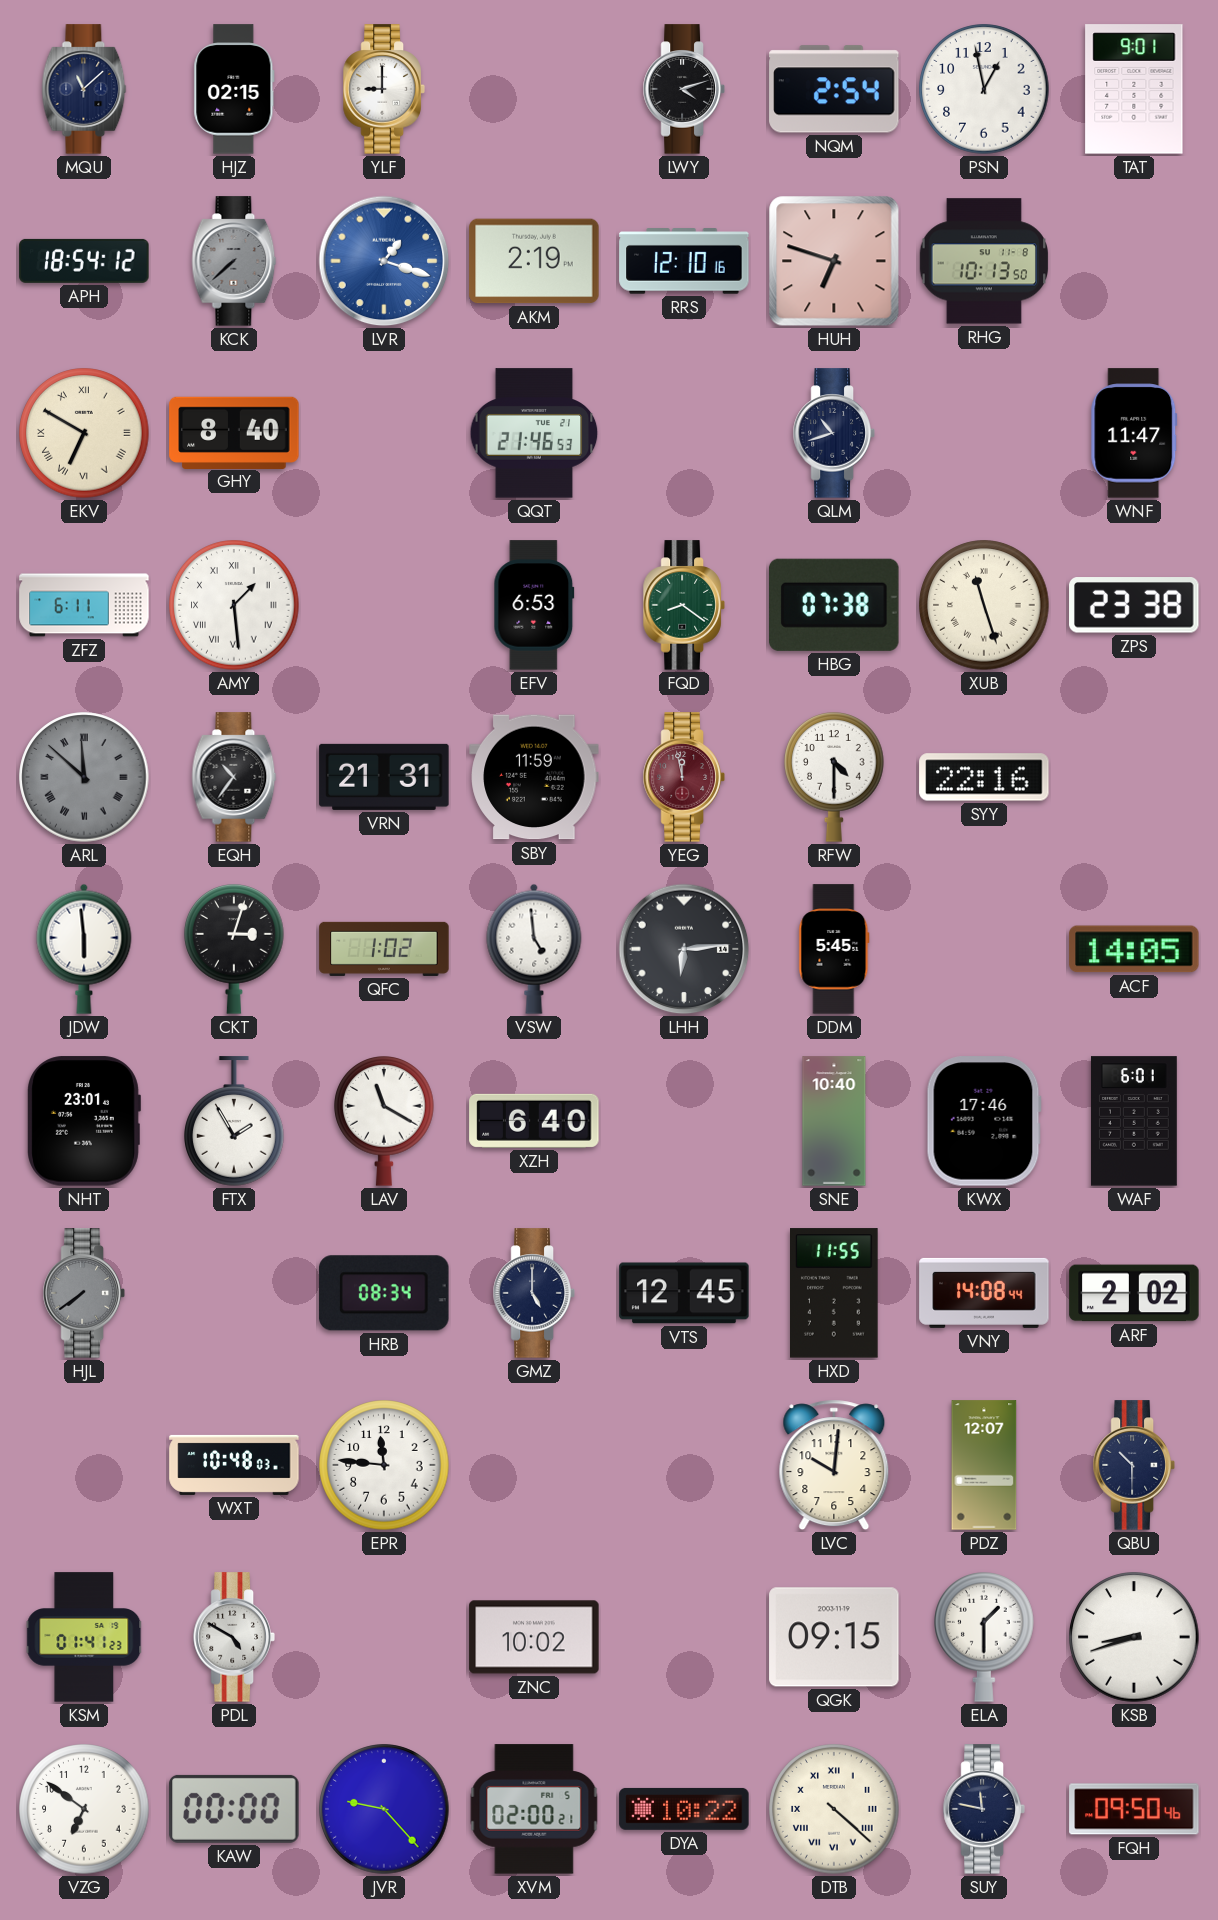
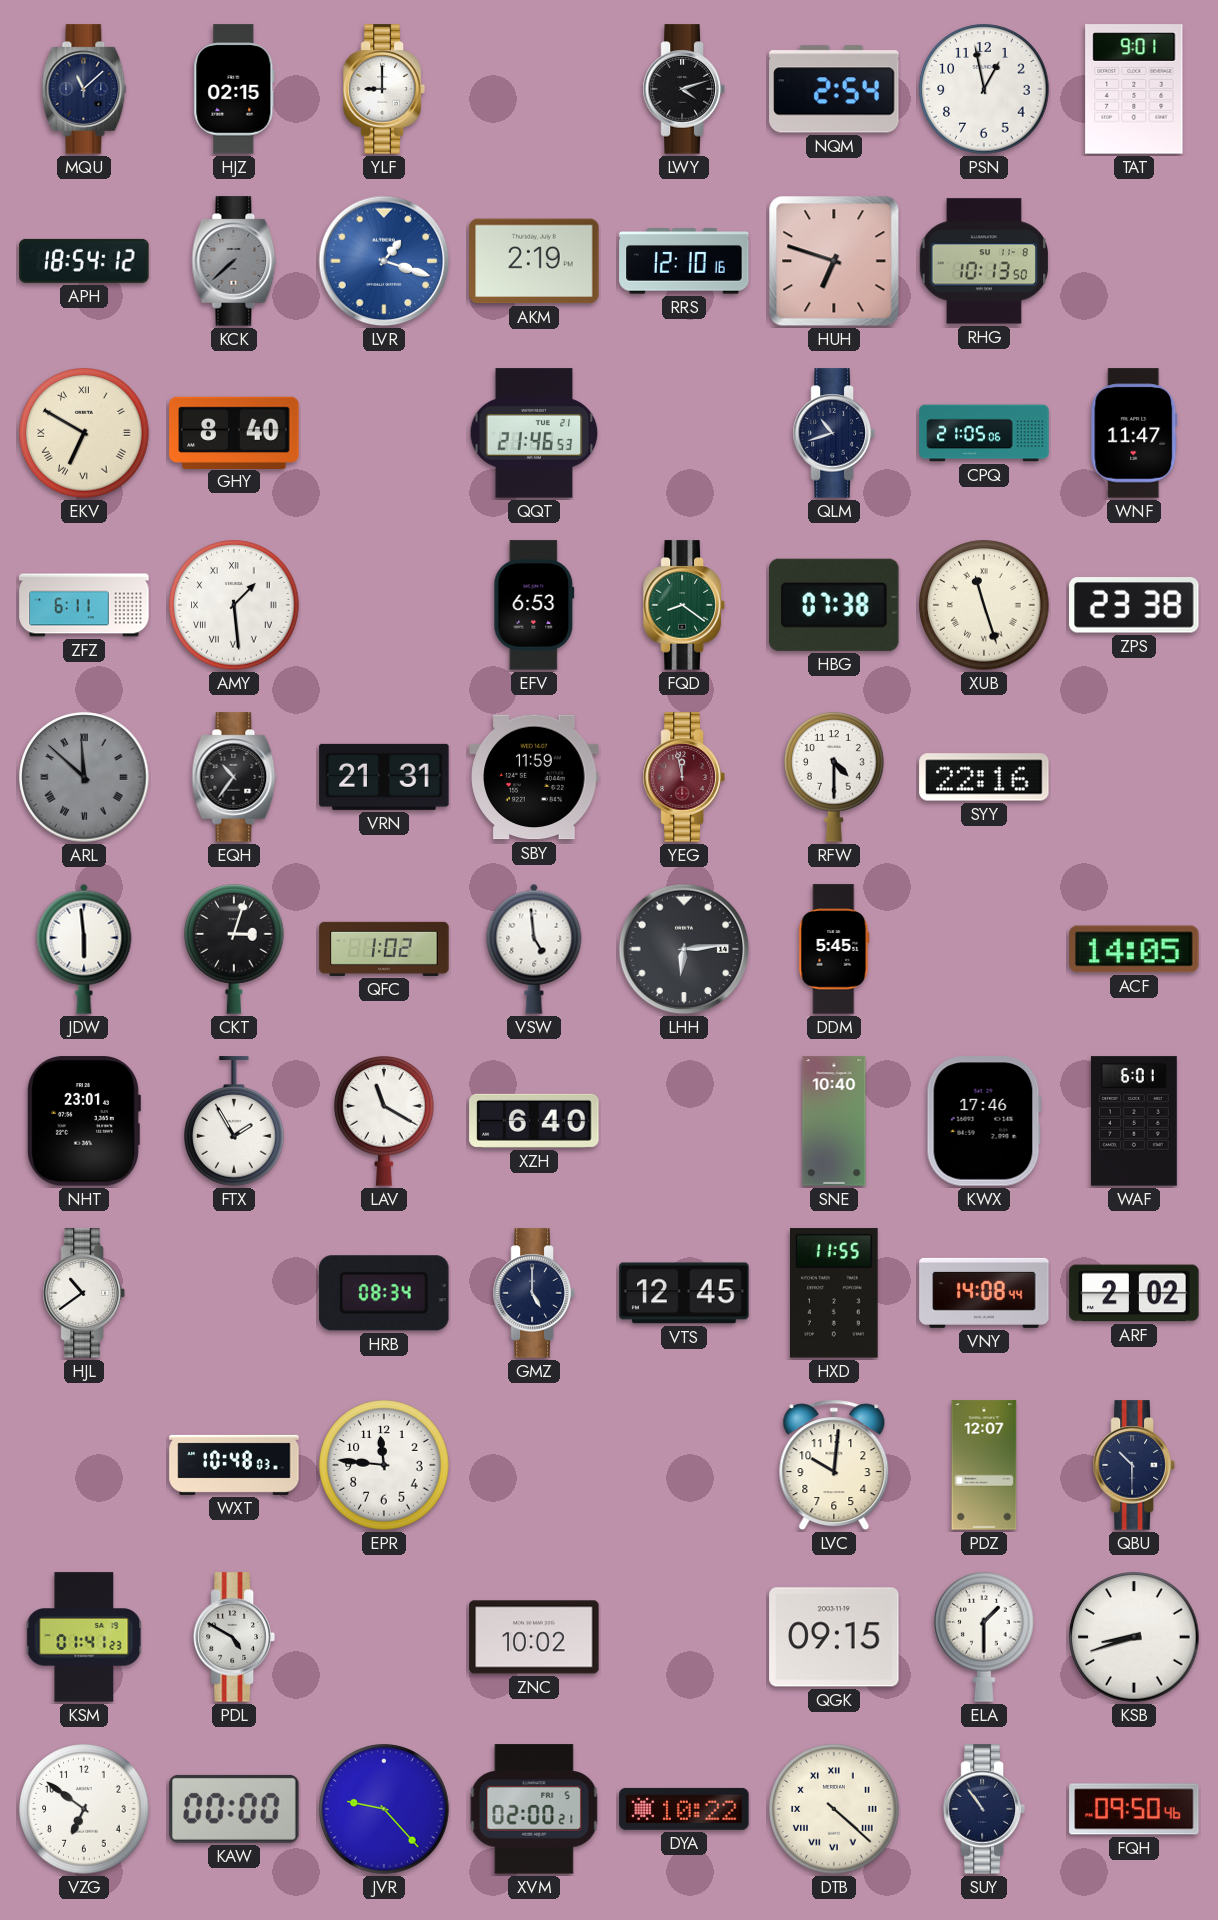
CPQ: none -> 21:05 (984, 433)
HJL: 7:39 -> 10:39 (84, 1293)
HJL dial: grey -> white (84, 1293)
SUY: 11:47 -> 10:54 (984, 1809)
